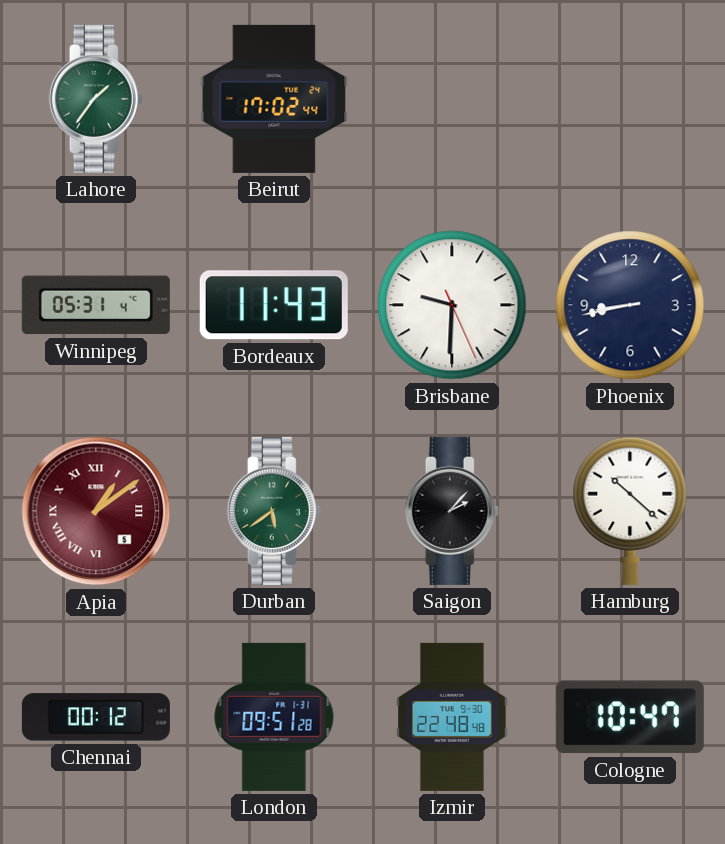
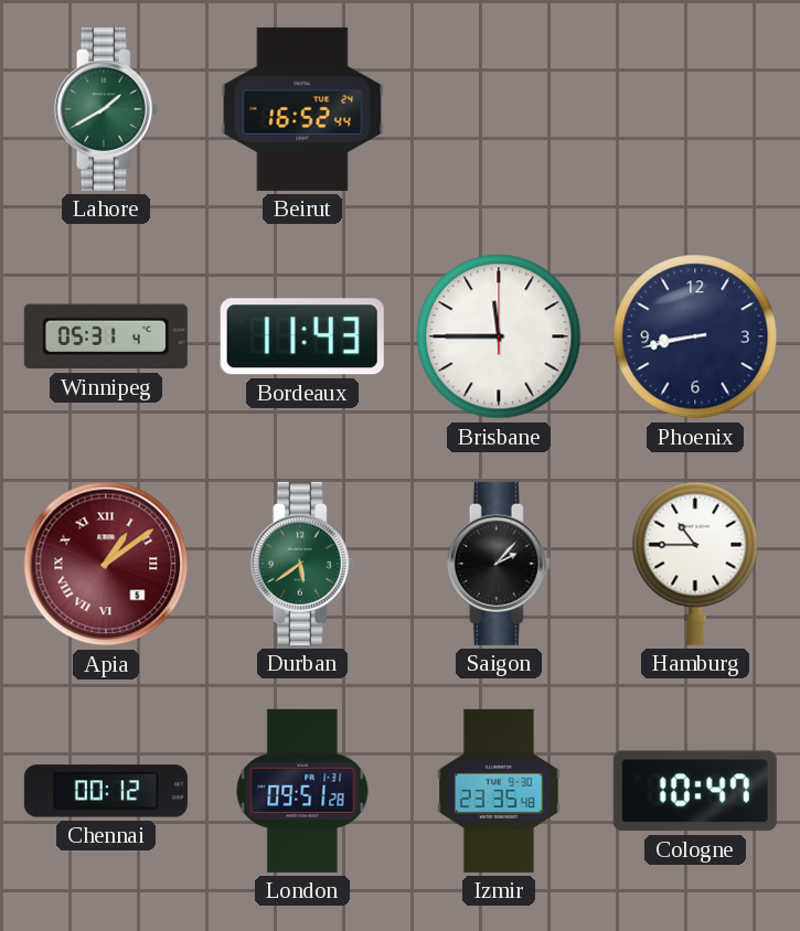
Lahore: 1:36 -> 1:40 (106, 109)
Beirut: 17:02 -> 16:52 (302, 109)
Brisbane: 9:30 -> 11:45 (499, 336)
Hamburg: 10:22 -> 10:45 (695, 564)
Izmir: 22:48 -> 23:35 (499, 791)
